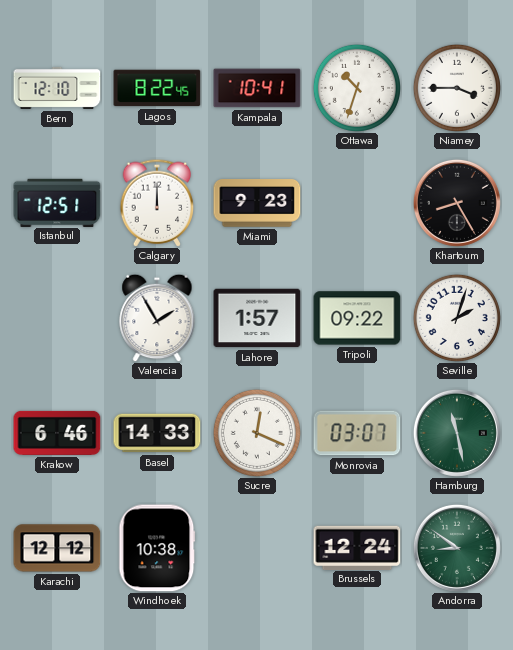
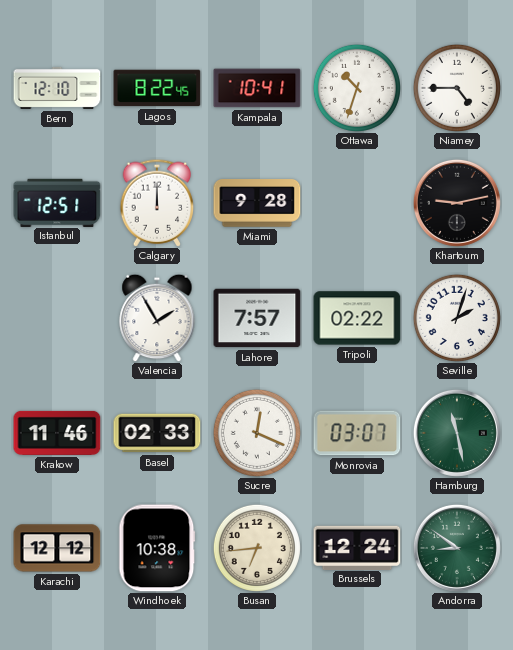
Niamey: 3:45 -> 4:45 (457, 88)
Miami: 9:23 -> 9:28 (257, 203)
Khartoum: 8:25 -> 9:13 (457, 203)
Lahore: 1:57 -> 7:57 (257, 318)
Tripoli: 09:22 -> 02:22 (357, 318)
Krakow: 6:46 -> 11:46 (57, 433)
Basel: 14:33 -> 02:33 (157, 433)
Busan: none -> 6:44 (257, 548)
